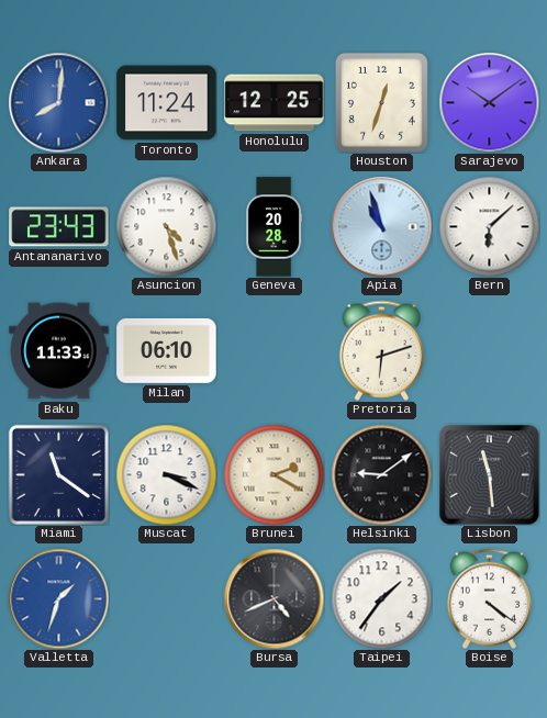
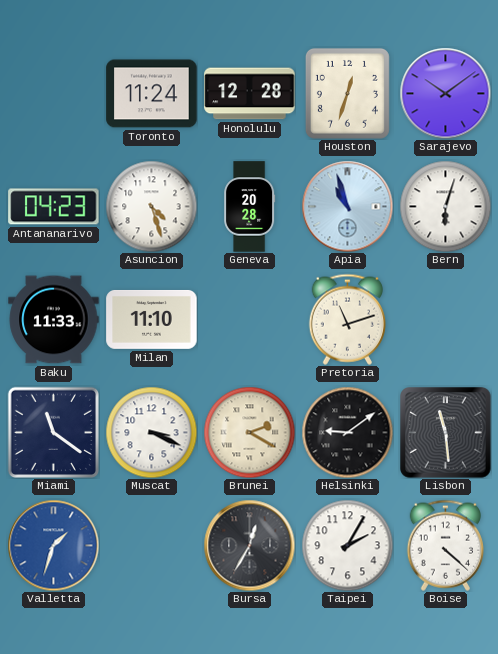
Ankara: 8:01 -> none (58, 102)
Honolulu: 12:25 -> 12:28 (250, 94)
Antananarivo: 23:43 -> 04:23 (54, 207)
Bern: 6:08 -> 6:03 (445, 206)
Milan: 06:10 -> 11:10 (152, 319)
Pretoria: 6:12 -> 11:12 (347, 319)
Bursa: 4:41 -> 12:35 (249, 545)
Taipei: 1:36 -> 2:05 (347, 545)
Boise: 4:21 -> 4:22 (445, 545)
